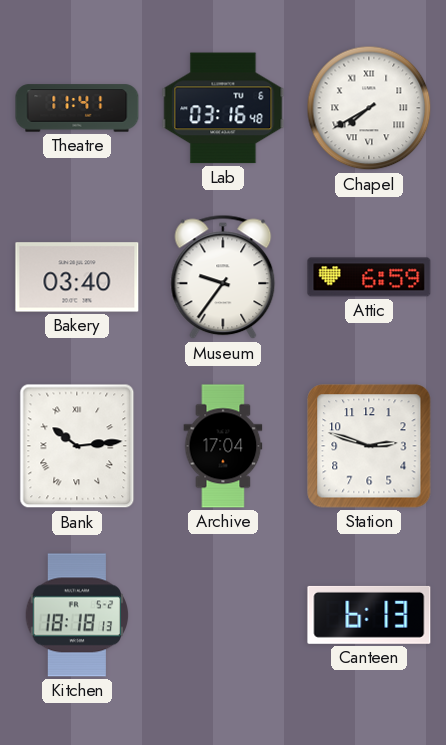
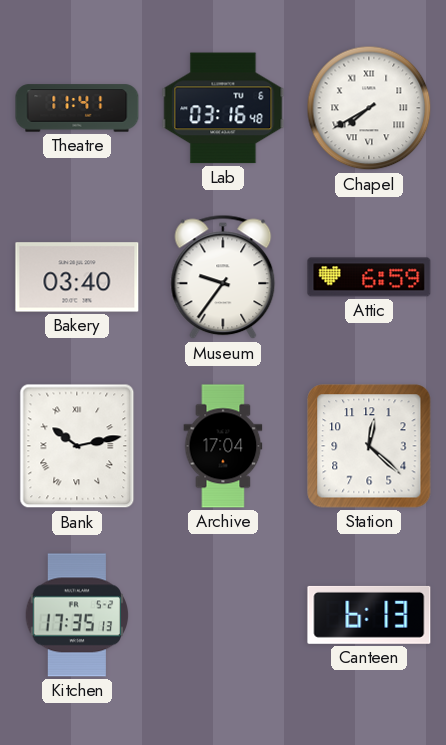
Bank: 10:14 -> 10:13 (77, 446)
Station: 2:48 -> 12:22 (369, 446)
Kitchen: 18:18 -> 17:35 (77, 615)
